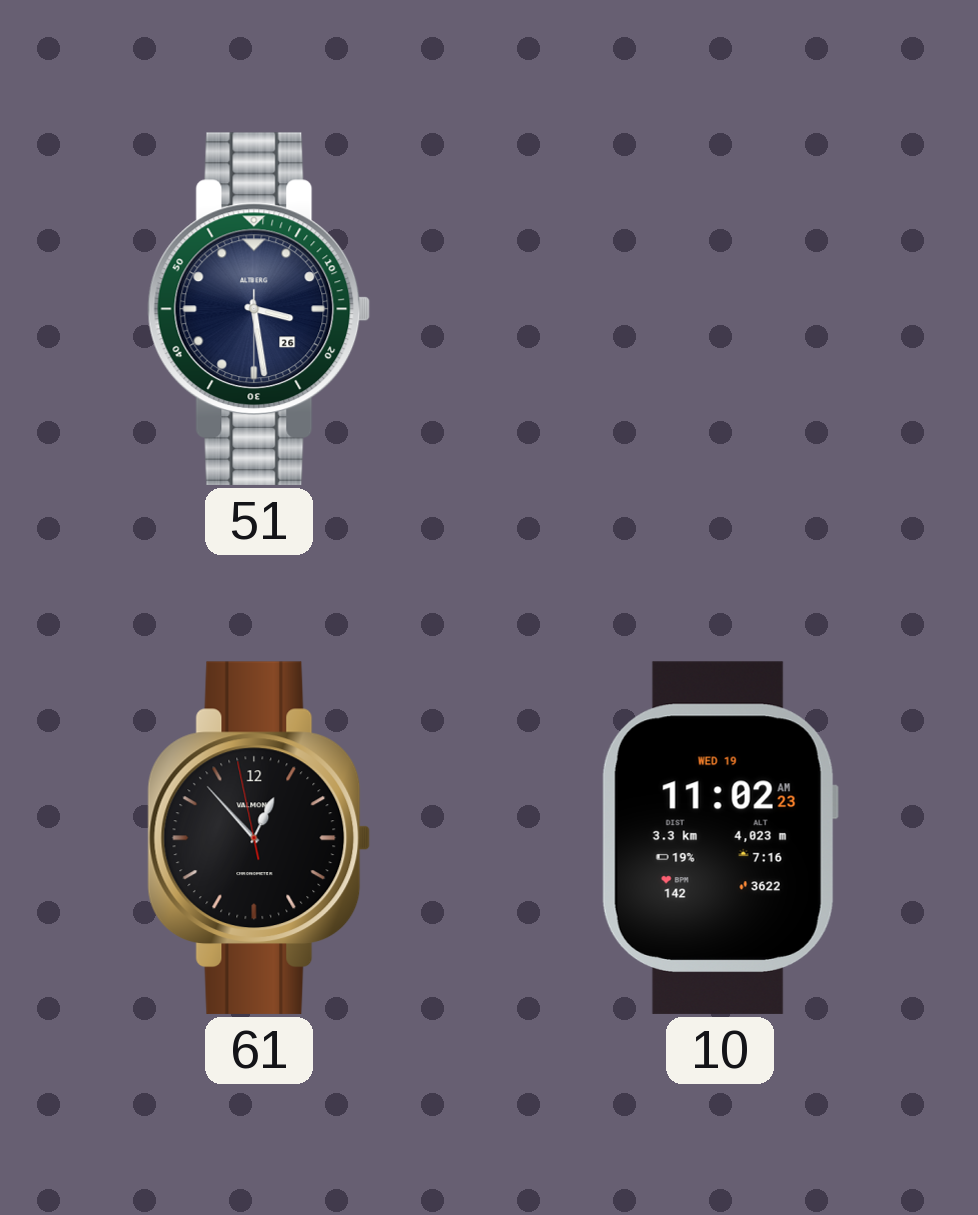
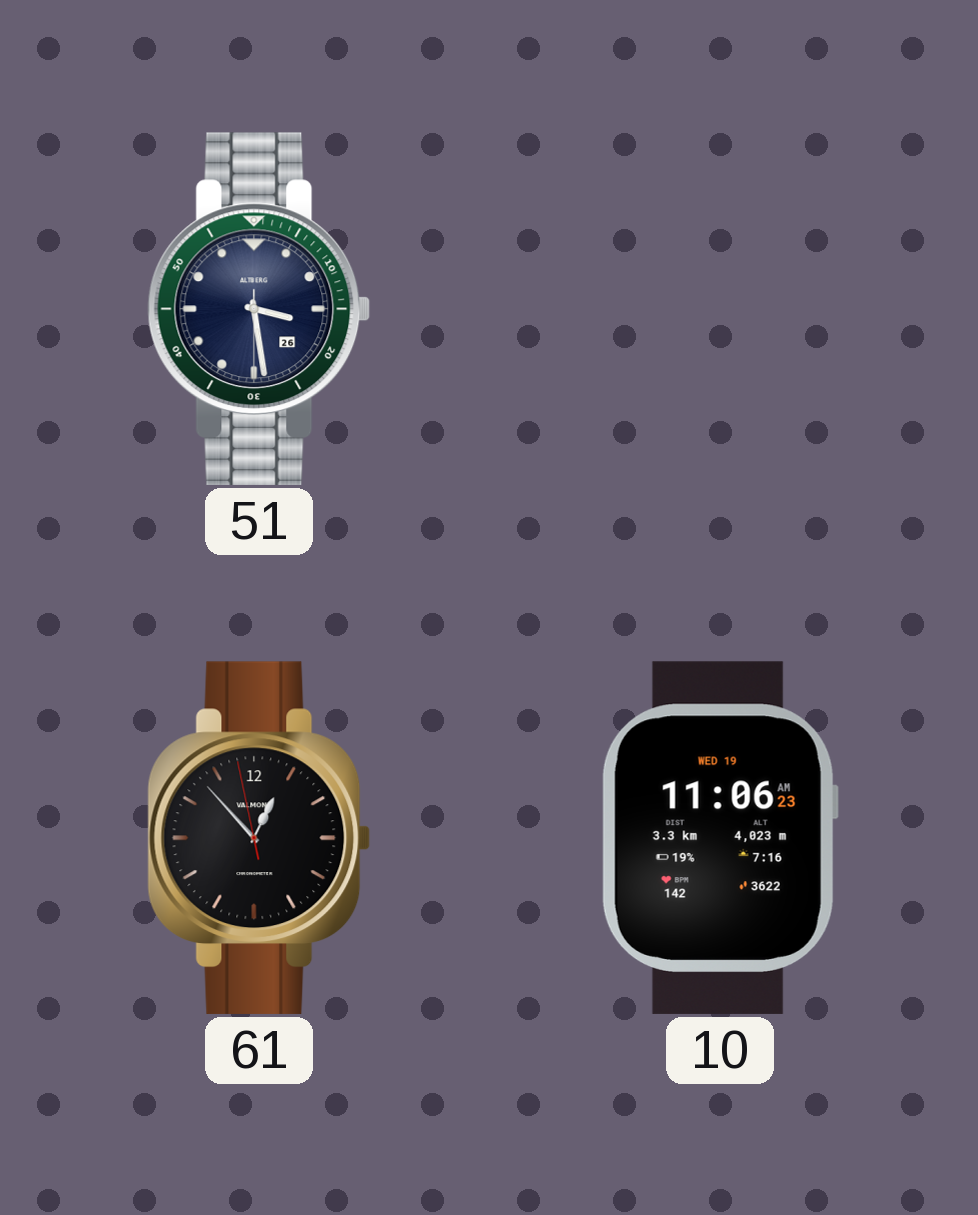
10: 11:02 -> 11:06 (719, 838)
